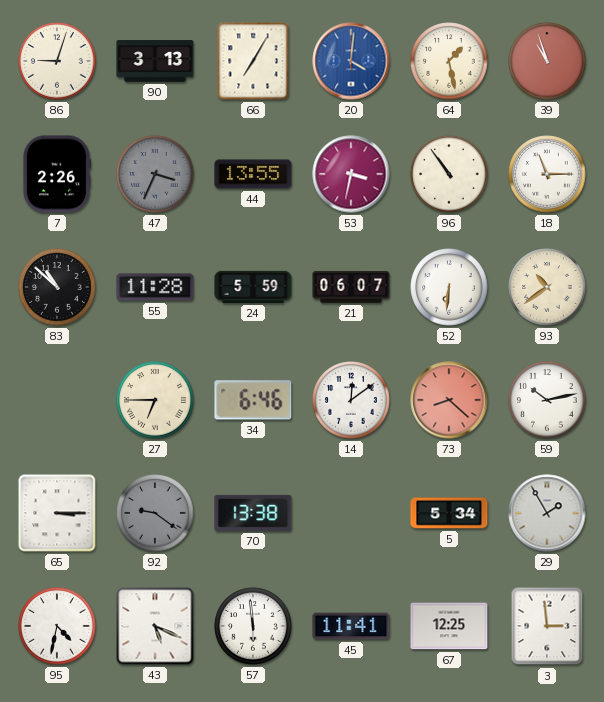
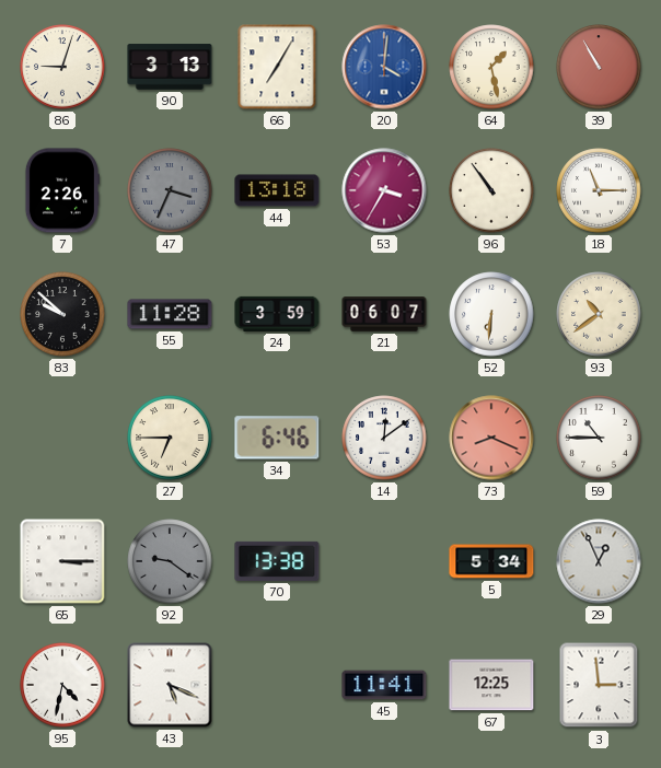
39: 10:57 -> 10:55 (599, 67)
44: 13:55 -> 13:18 (277, 190)
53: 3:32 -> 3:35 (384, 190)
83: 10:52 -> 9:52 (62, 314)
24: 5:59 -> 3:59 (277, 314)
73: 8:22 -> 8:19 (491, 438)
59: 10:13 -> 10:45 (599, 438)
29: 1:55 -> 12:56 (599, 561)
57: 5:59 -> none (253, 626)
